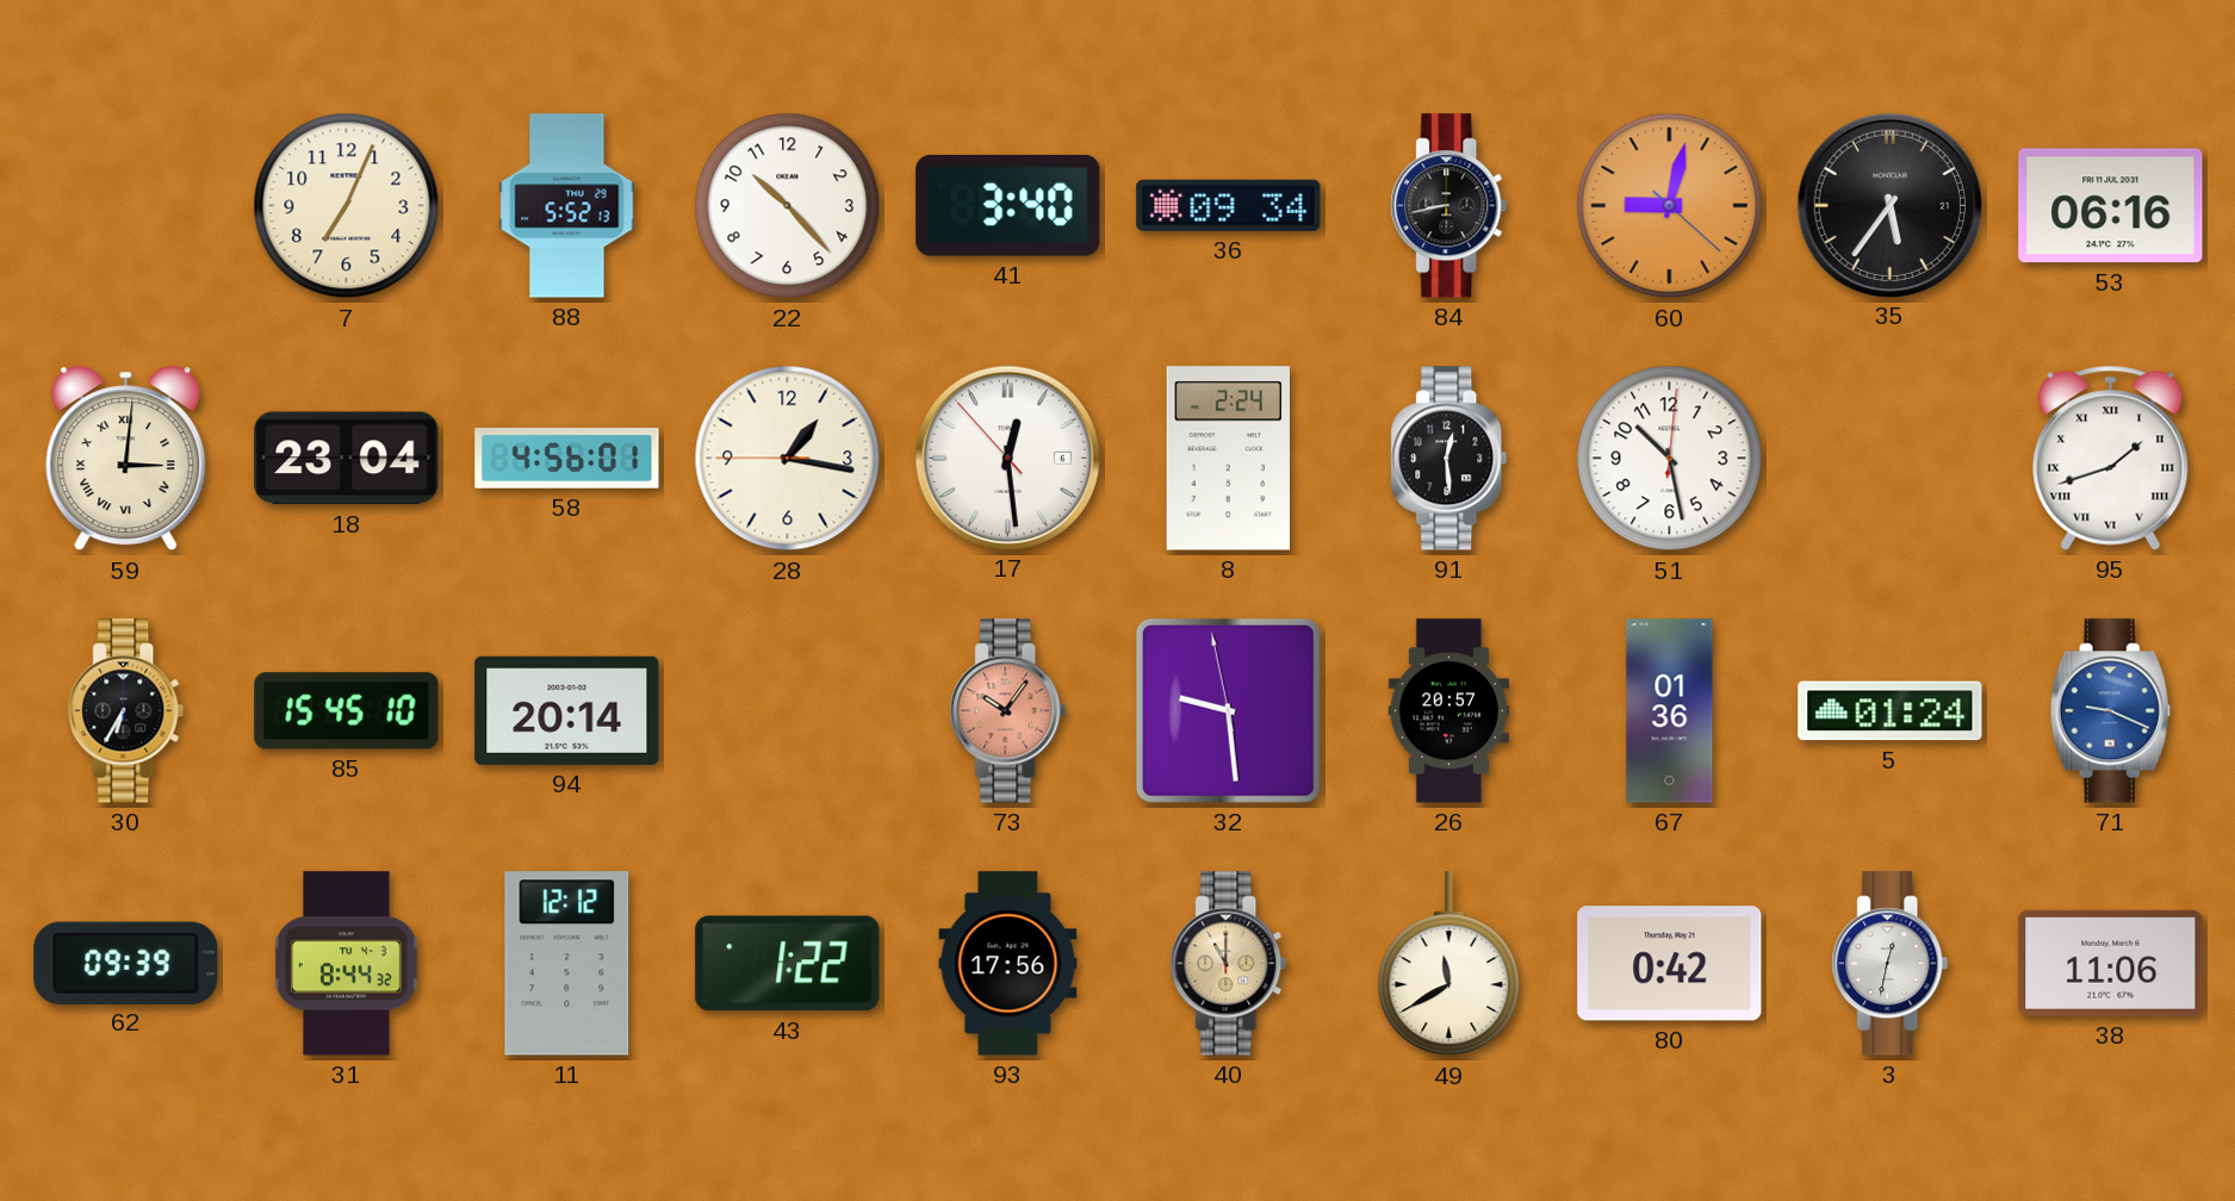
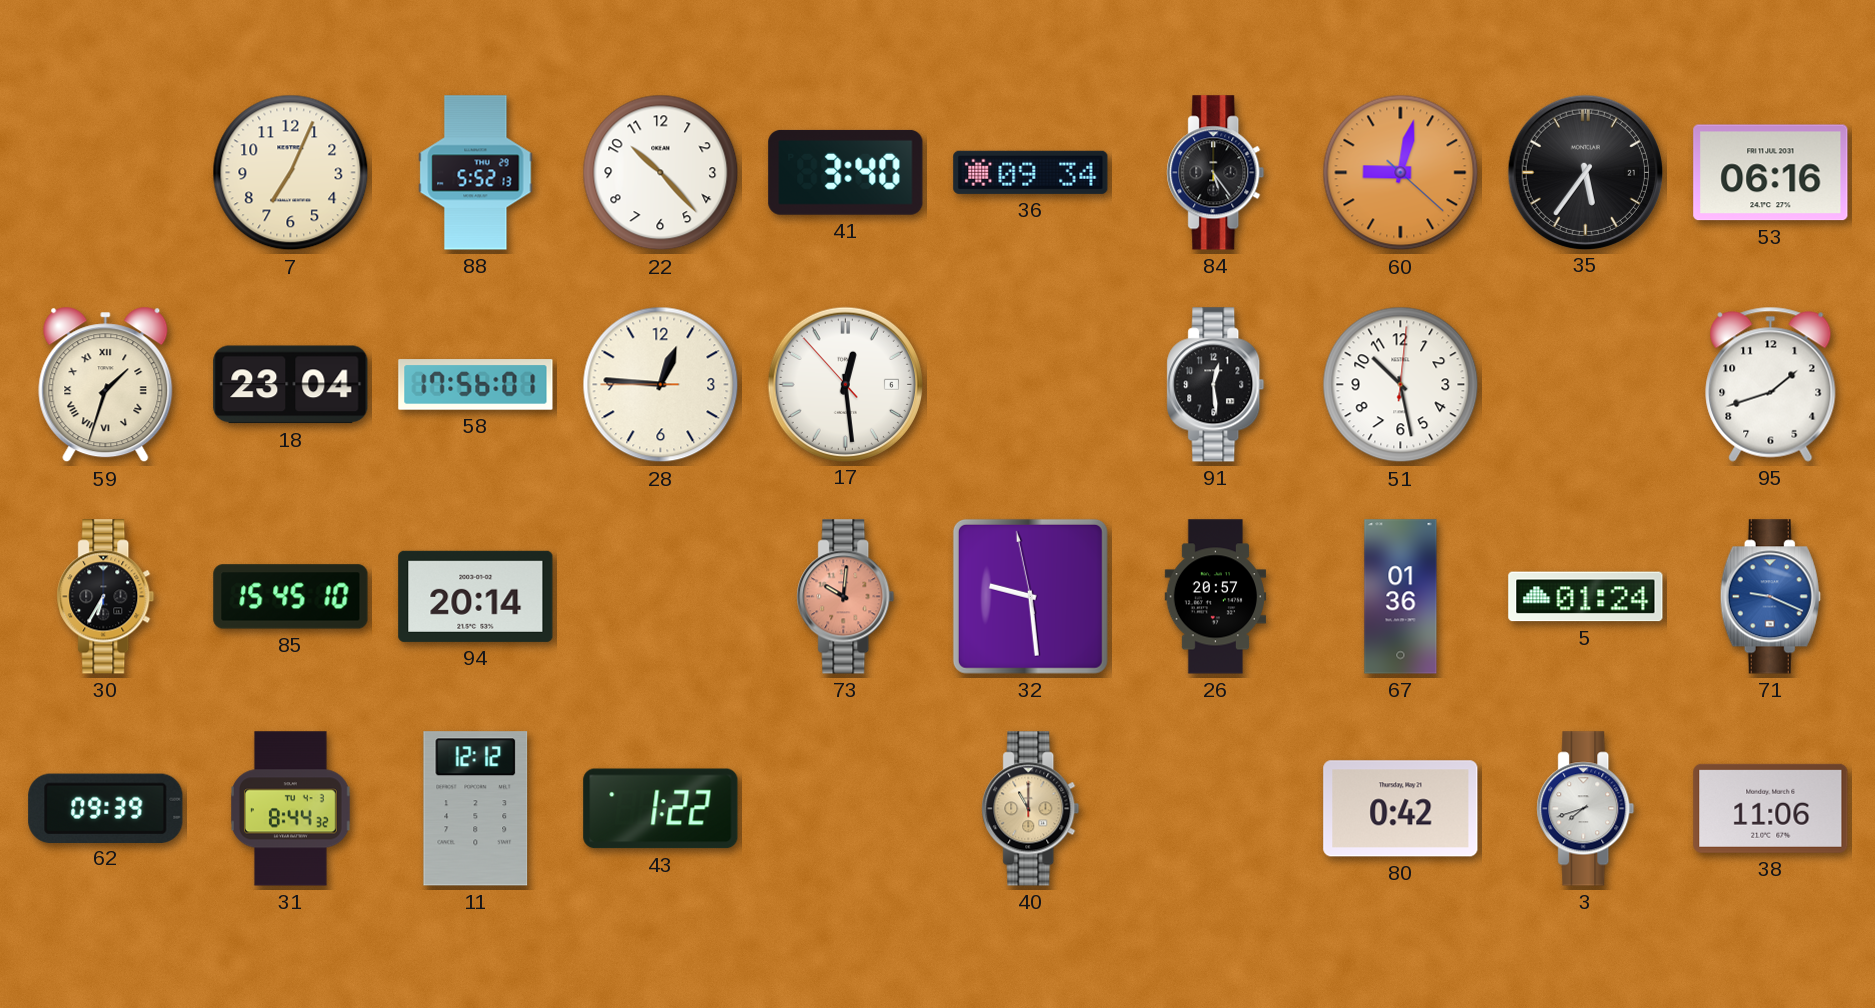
84: 8:43 -> 5:24 (1216, 173)
59: 3:01 -> 1:33 (106, 385)
58: 4:56 -> 17:56 (476, 385)
28: 1:16 -> 12:45 (661, 385)
8: 2:24 -> none (1228, 459)
95 numerals: Roman -> Arabic (1771, 384)
73: 10:06 -> 10:01 (846, 597)
93: 17:56 -> none (1008, 964)
49: 11:40 -> none (1449, 964)
3: 12:32 -> 7:42 (1586, 809)
